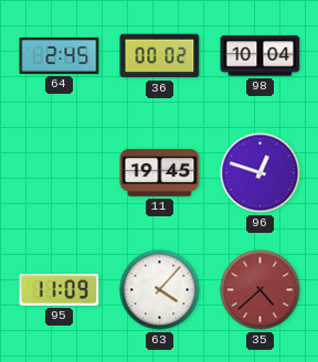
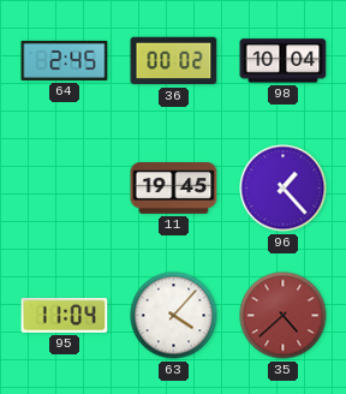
96: 12:48 -> 1:23 (284, 189)
95: 11:09 -> 11:04 (65, 315)
